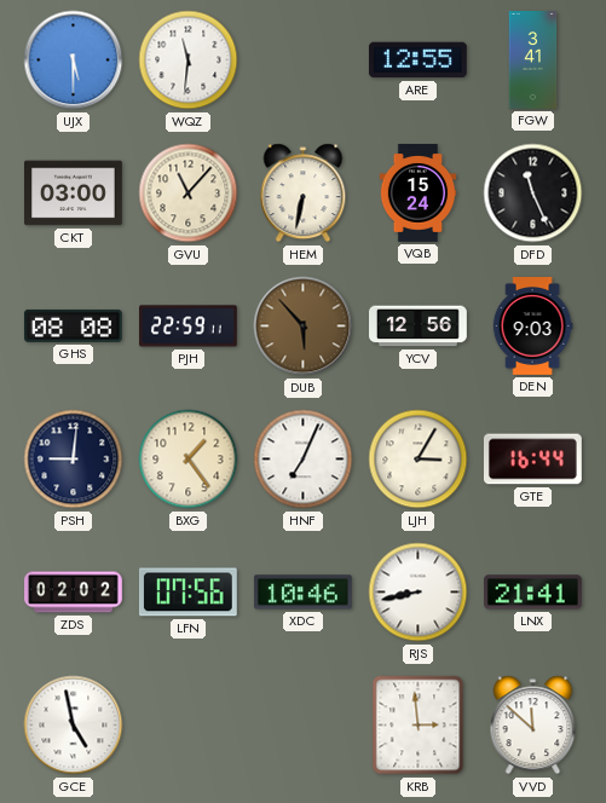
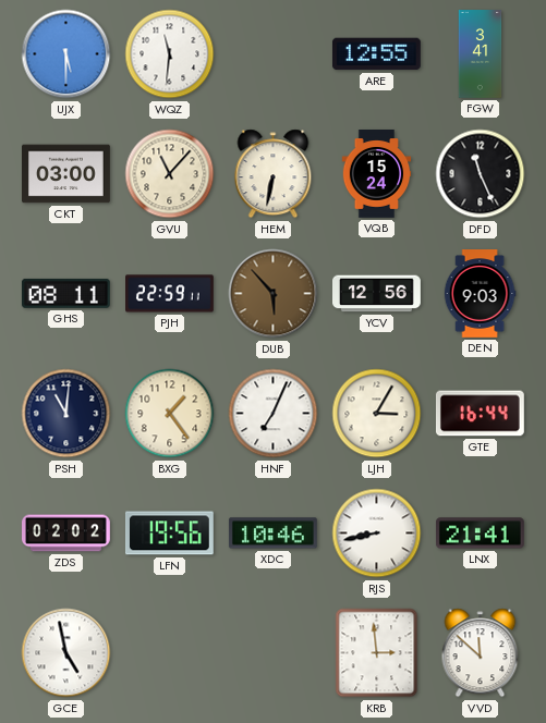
GHS: 08:08 -> 08:11 (65, 293)
PSH: 9:01 -> 11:01 (66, 414)
LFN: 07:56 -> 19:56 (169, 534)
